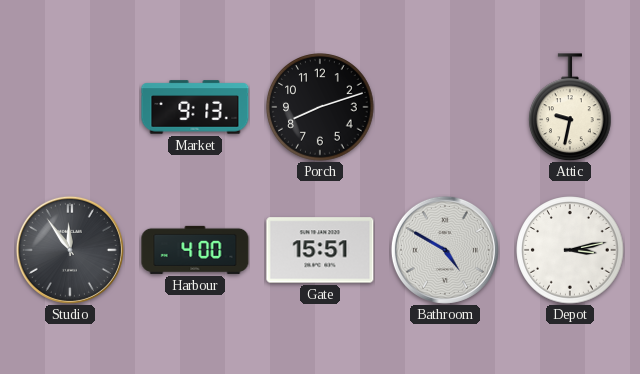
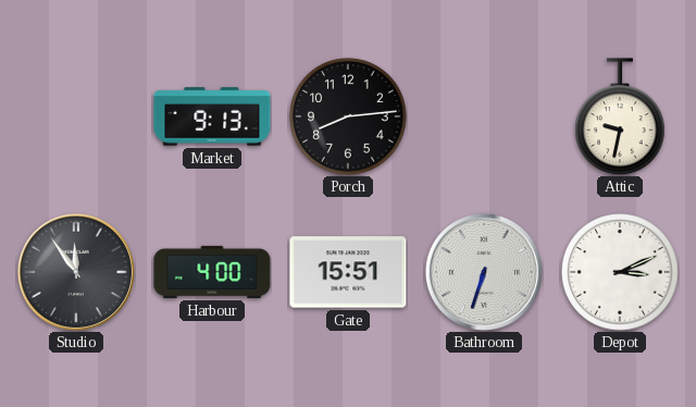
Porch: 8:12 -> 8:14 (348, 116)
Bathroom: 4:50 -> 6:33 (484, 272)
Depot: 3:13 -> 3:11 (620, 272)
